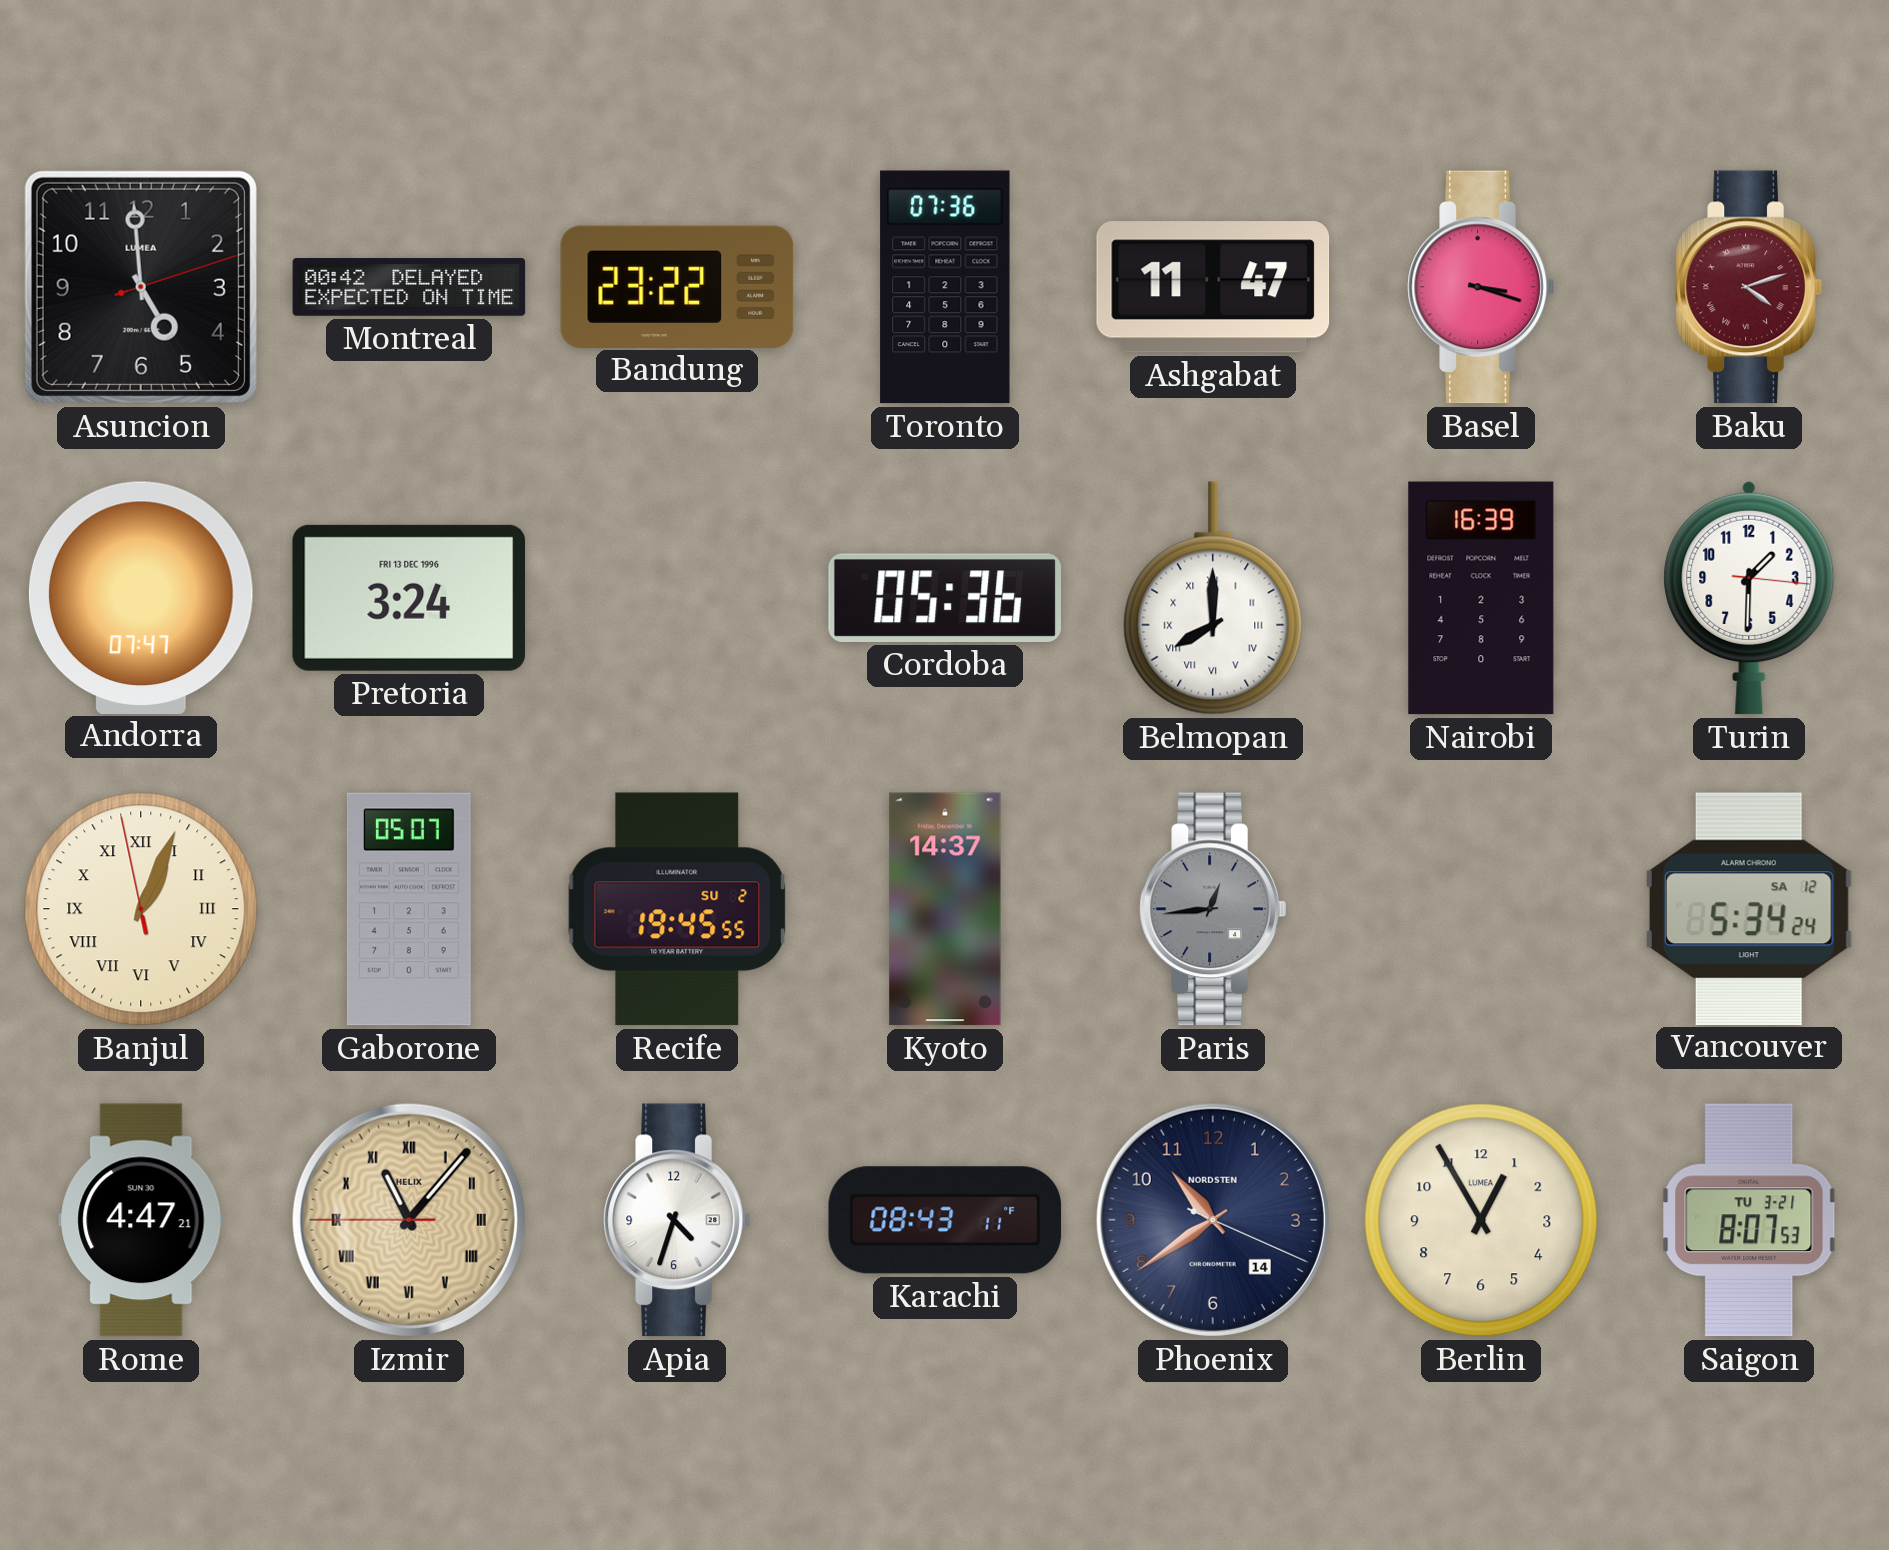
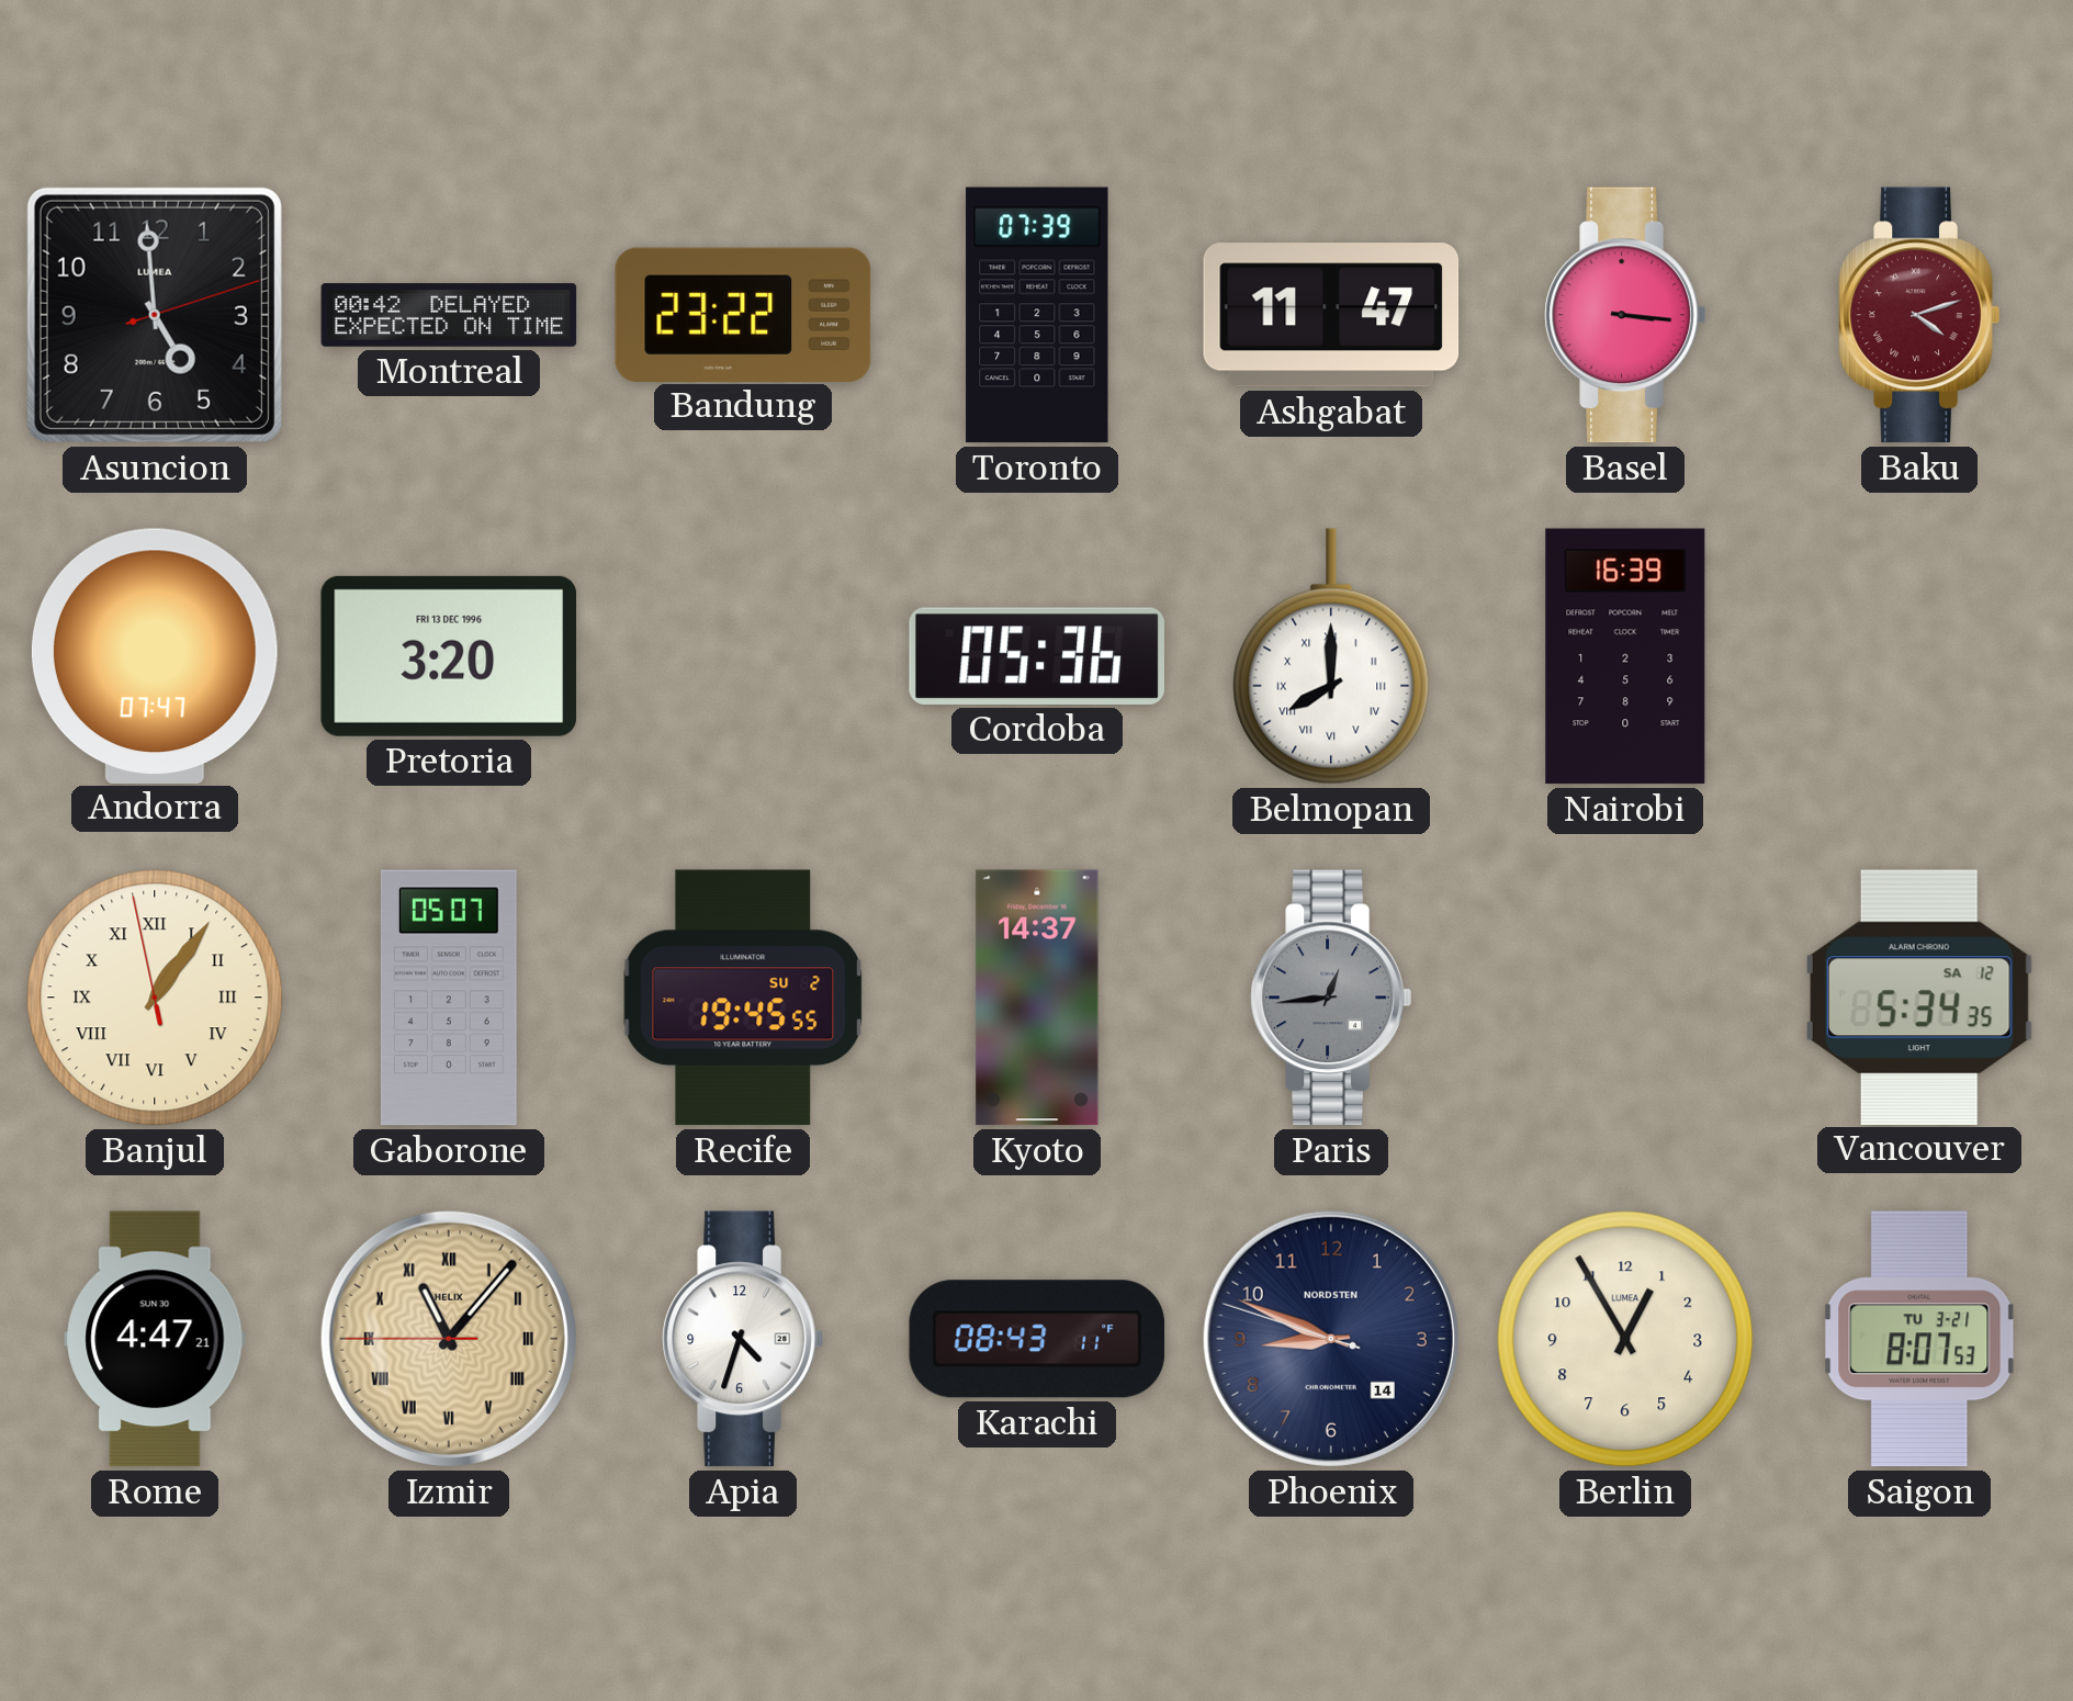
Toronto: 07:36 -> 07:39 (1037, 315)
Basel: 3:18 -> 3:16 (1625, 315)
Pretoria: 3:24 -> 3:20 (449, 656)
Turin: 1:30 -> none (1749, 598)
Banjul: 1:03 -> 1:05 (155, 998)
Vancouver: 5:34:24 -> 5:34:35 (1919, 996)
Phoenix: 10:39 -> 8:48 (1331, 1339)
